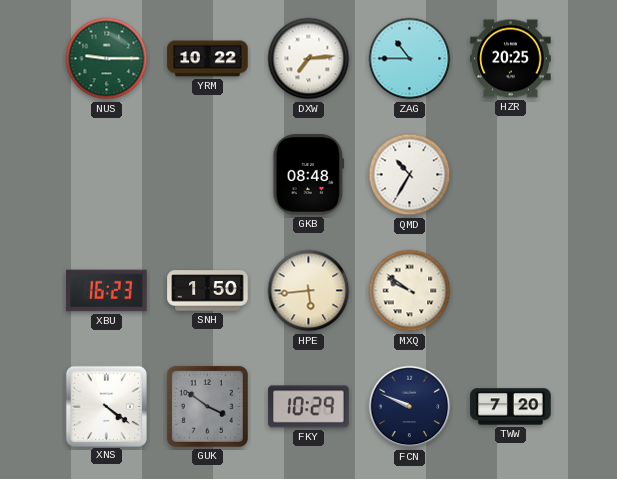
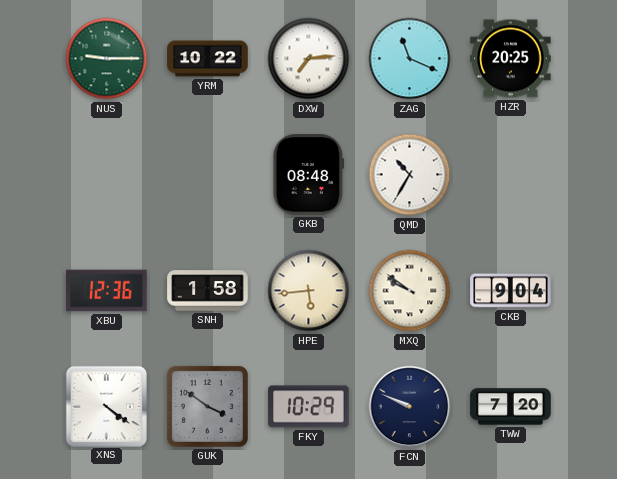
ZAG: 10:45 -> 11:19 (410, 59)
XBU: 16:23 -> 12:36 (107, 291)
SNH: 1:50 -> 1:58 (208, 291)
CKB: none -> 9:04 (511, 291)
